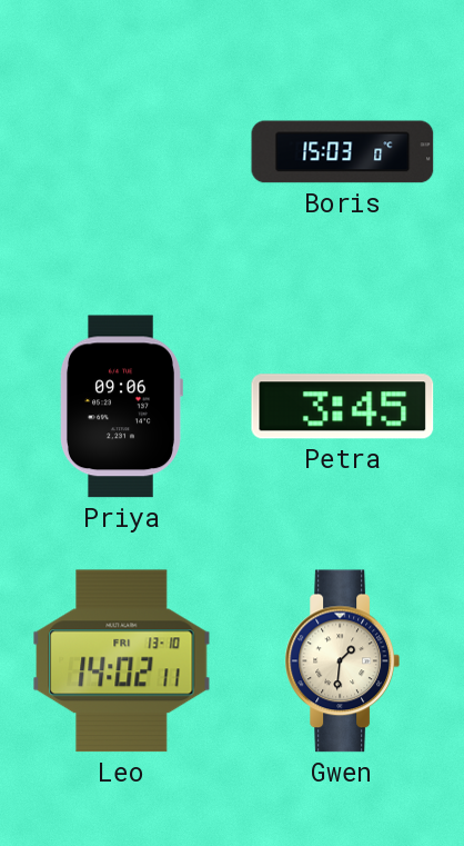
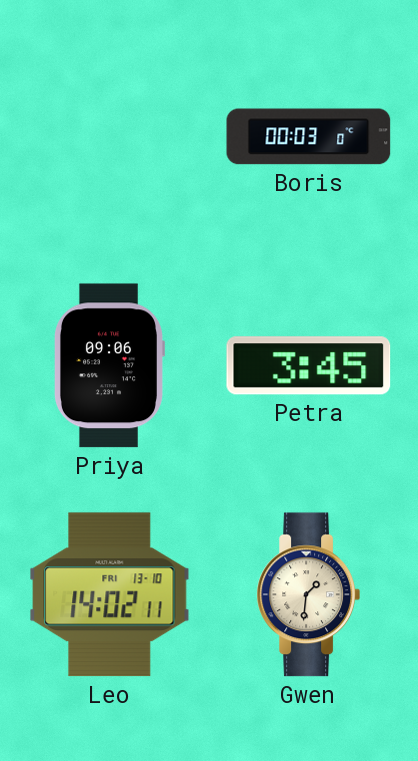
Boris: 15:03 -> 00:03 (309, 137)
